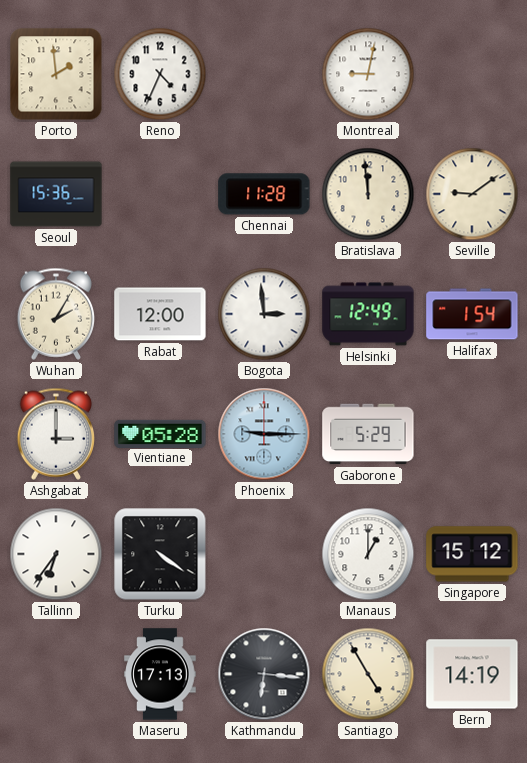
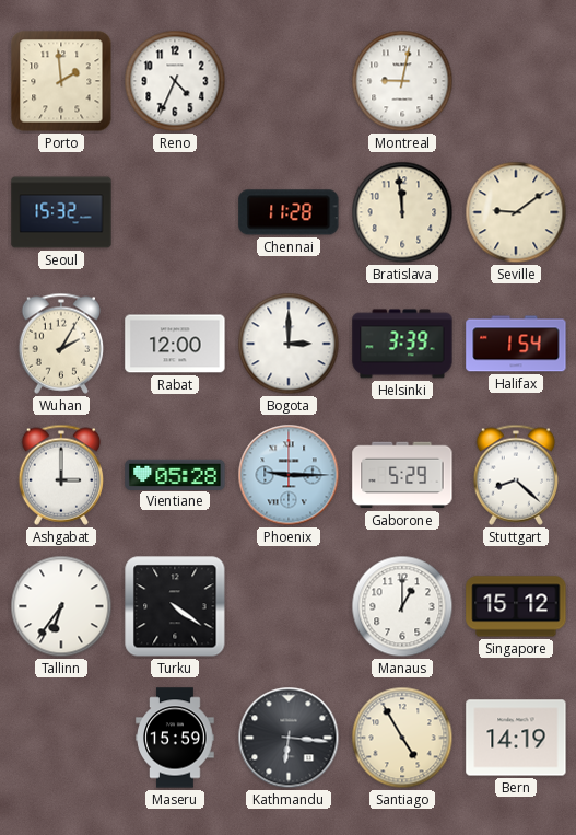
Seoul: 15:36 -> 15:32 (61, 212)
Bogota: 2:59 -> 3:00 (289, 344)
Helsinki: 12:49 -> 3:39 (402, 344)
Stuttgart: none -> 8:22 (516, 475)
Maseru: 17:13 -> 15:59 (175, 738)
